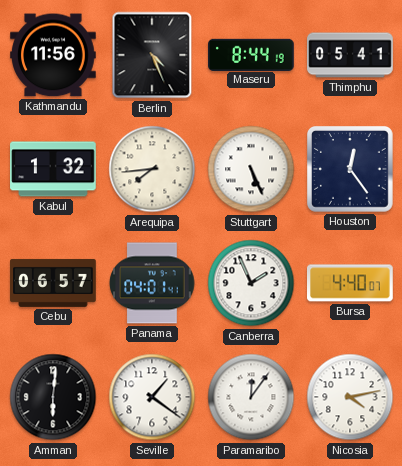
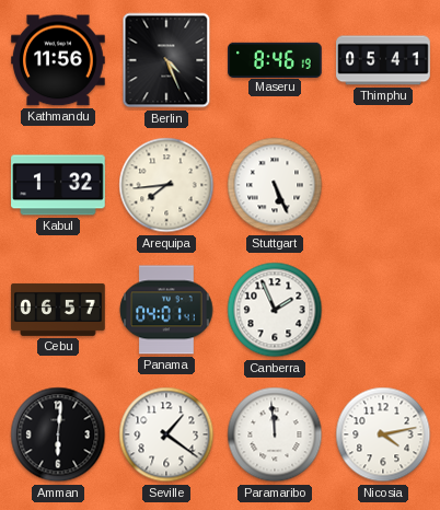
Maseru: 8:44 -> 8:46 (275, 59)
Houston: 12:24 -> none (351, 170)
Bursa: 4:40 -> none (351, 283)
Paramaribo: 12:06 -> 11:59 (275, 434)
